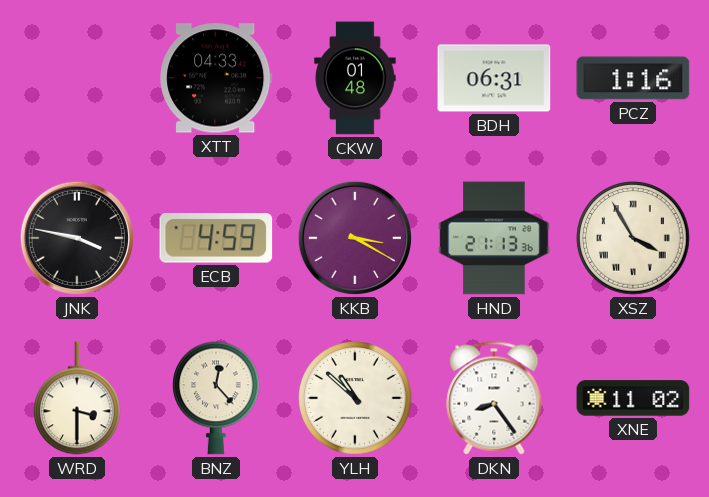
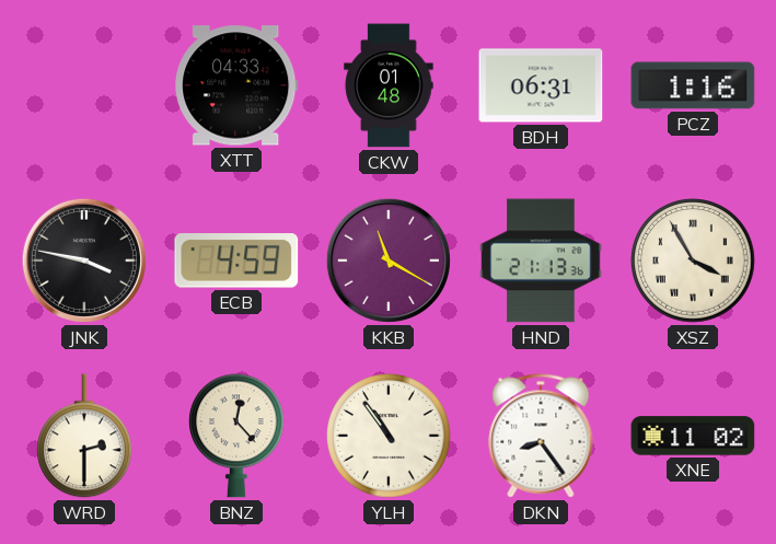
KKB: 3:20 -> 11:20 (389, 261)
WRD: 3:30 -> 2:30 (85, 436)
YLH: 10:52 -> 10:54 (389, 436)
